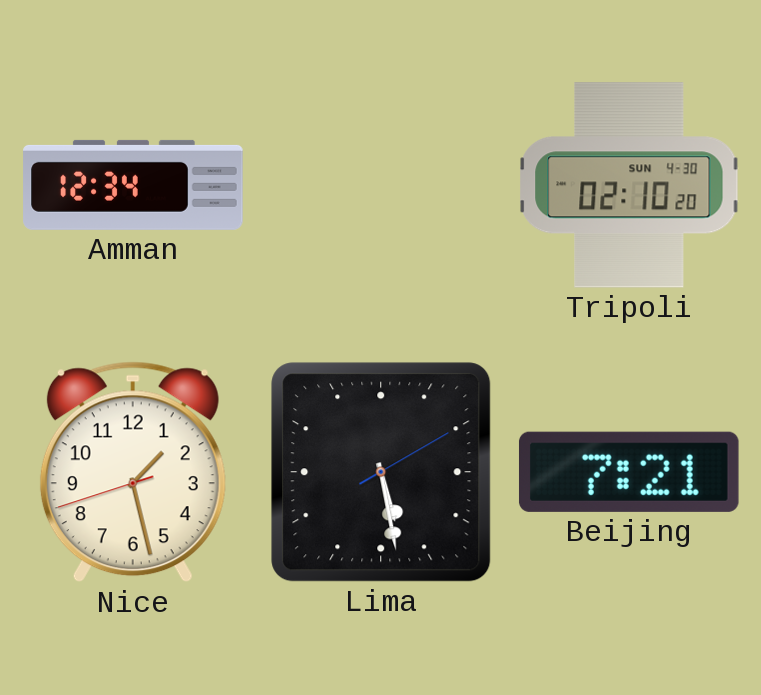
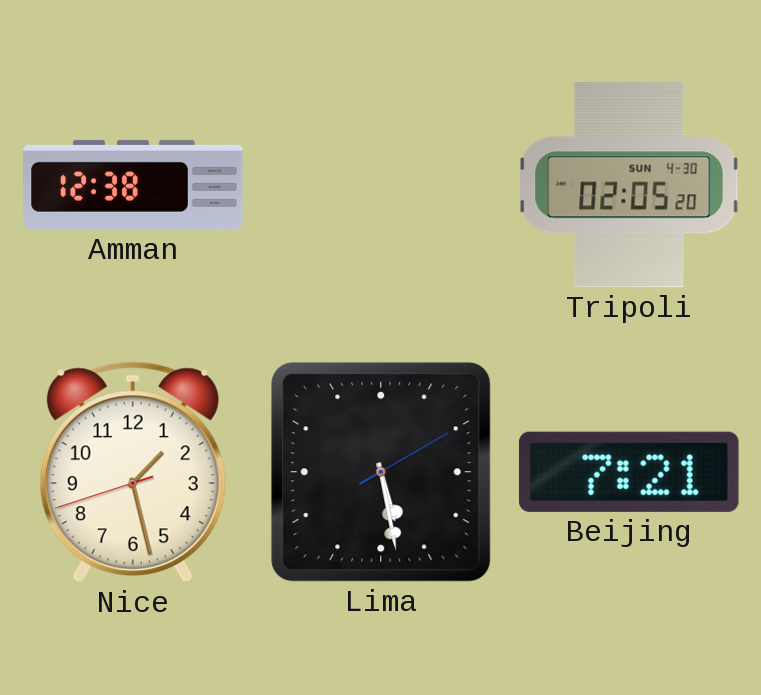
Amman: 12:34 -> 12:38 (133, 185)
Tripoli: 02:10 -> 02:05 (629, 185)
